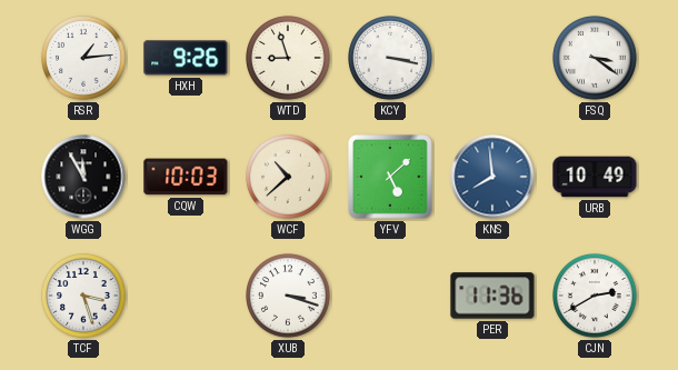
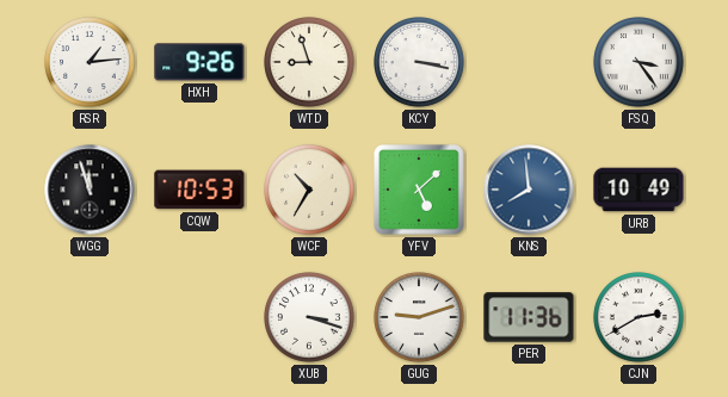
FSQ: 3:21 -> 3:24 (638, 62)
WGG: 11:55 -> 11:57 (90, 190)
CQW: 10:03 -> 10:53 (199, 190)
WCF: 10:38 -> 10:35 (309, 190)
TCF: 3:27 -> none (83, 296)
GUG: none -> 9:12 (419, 317)
